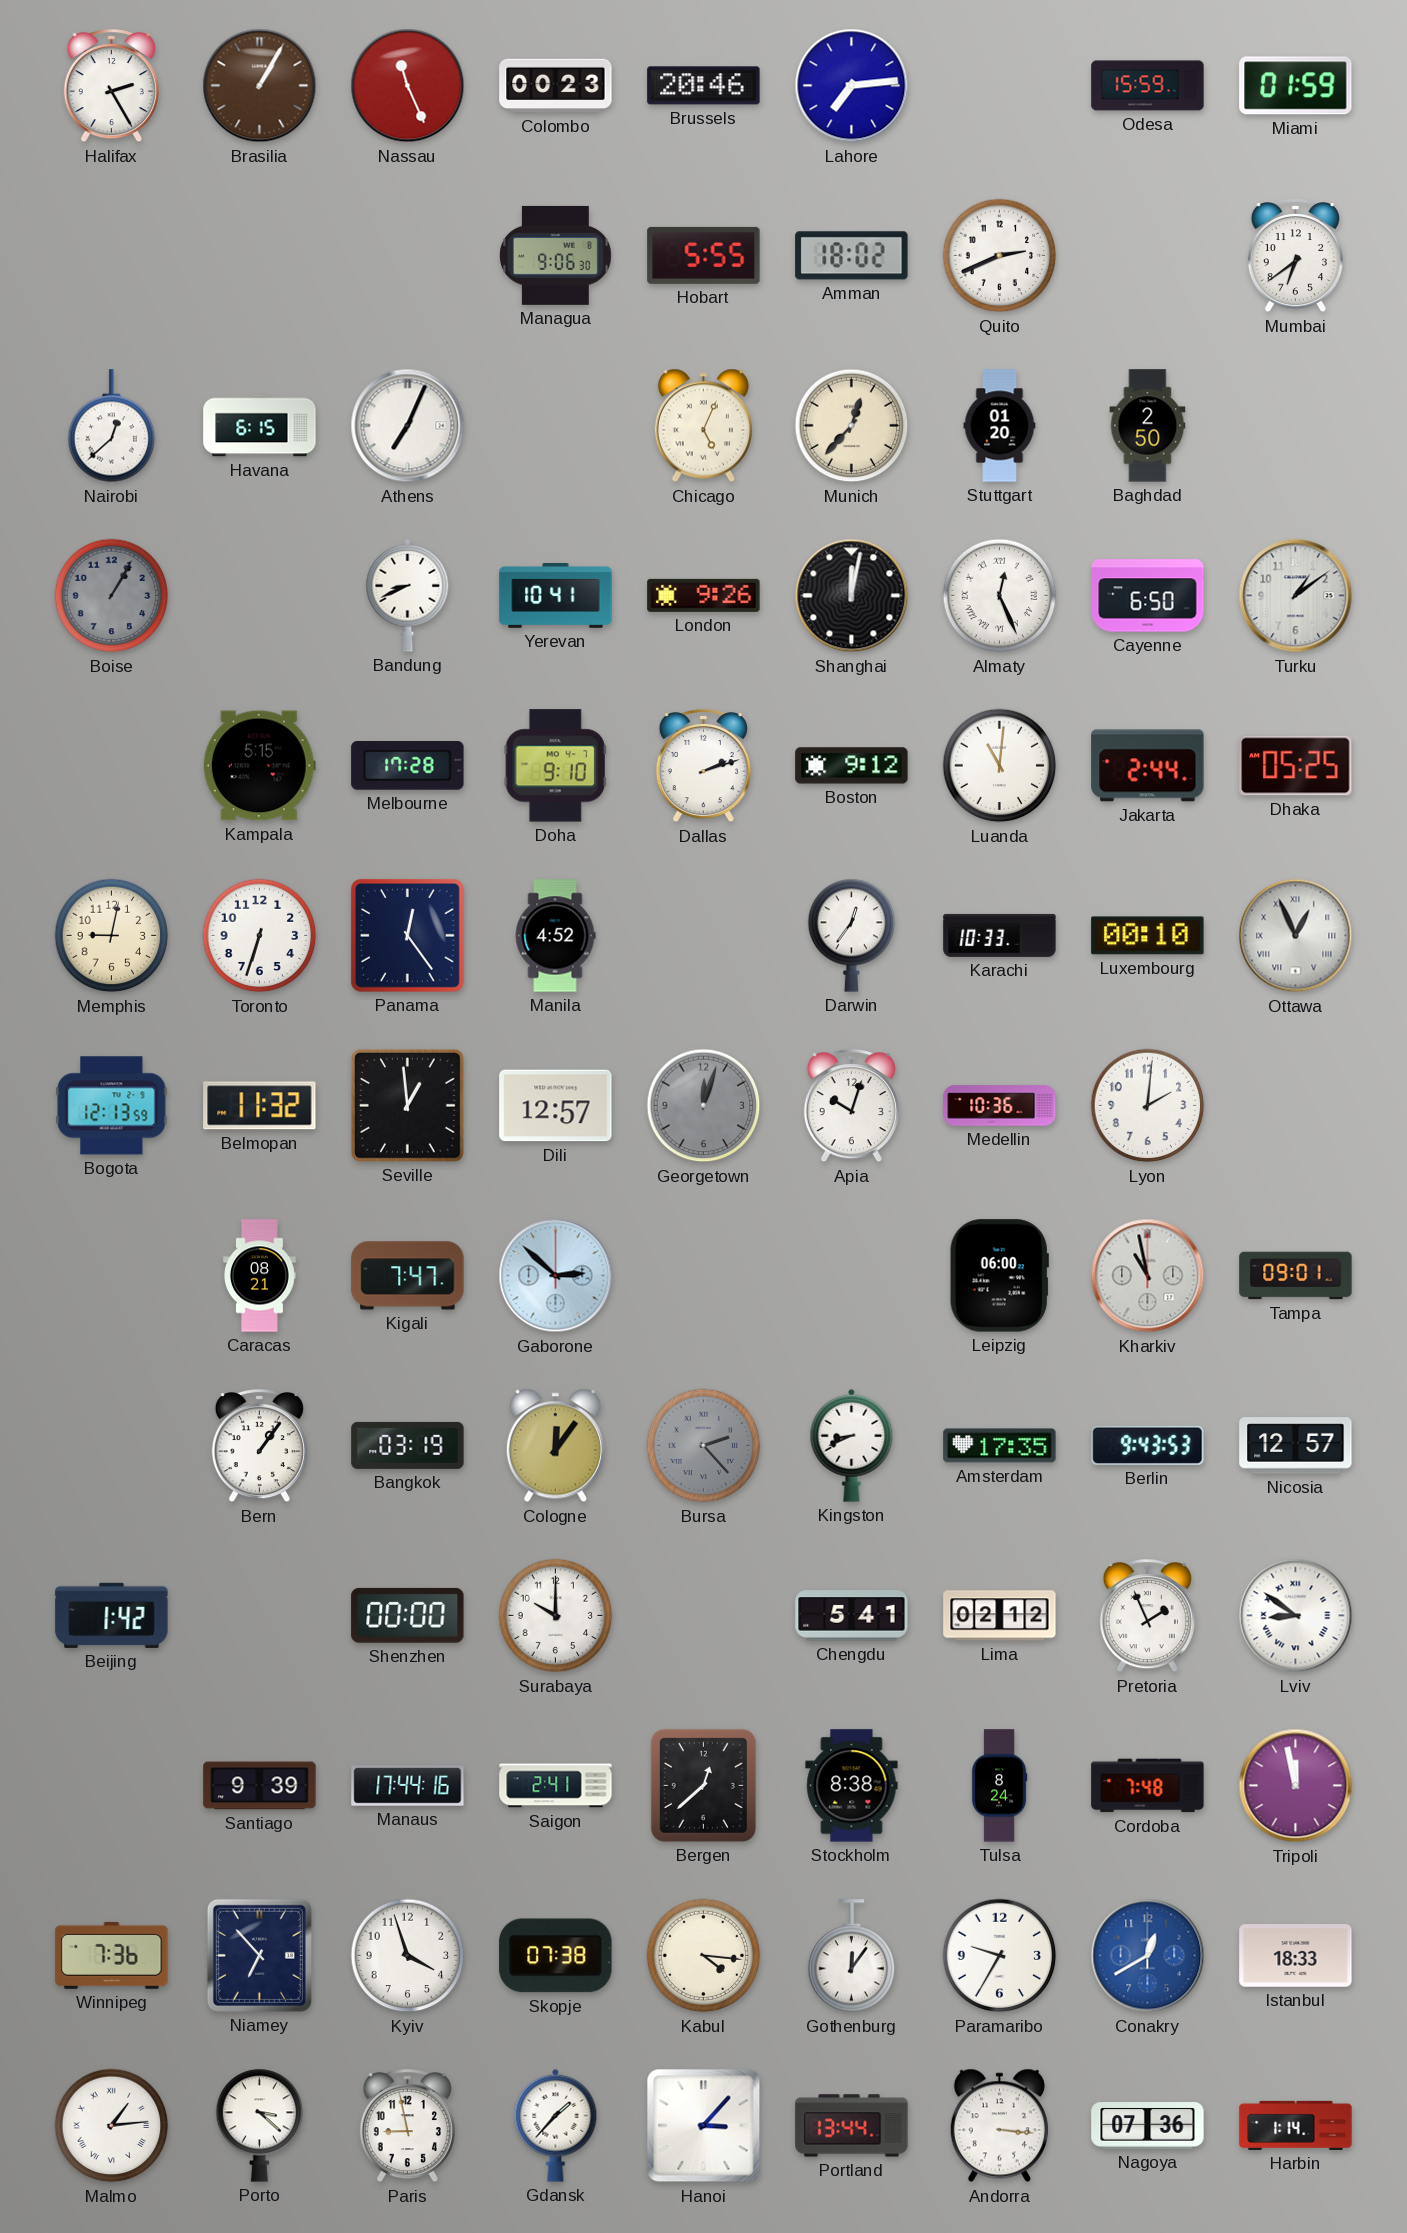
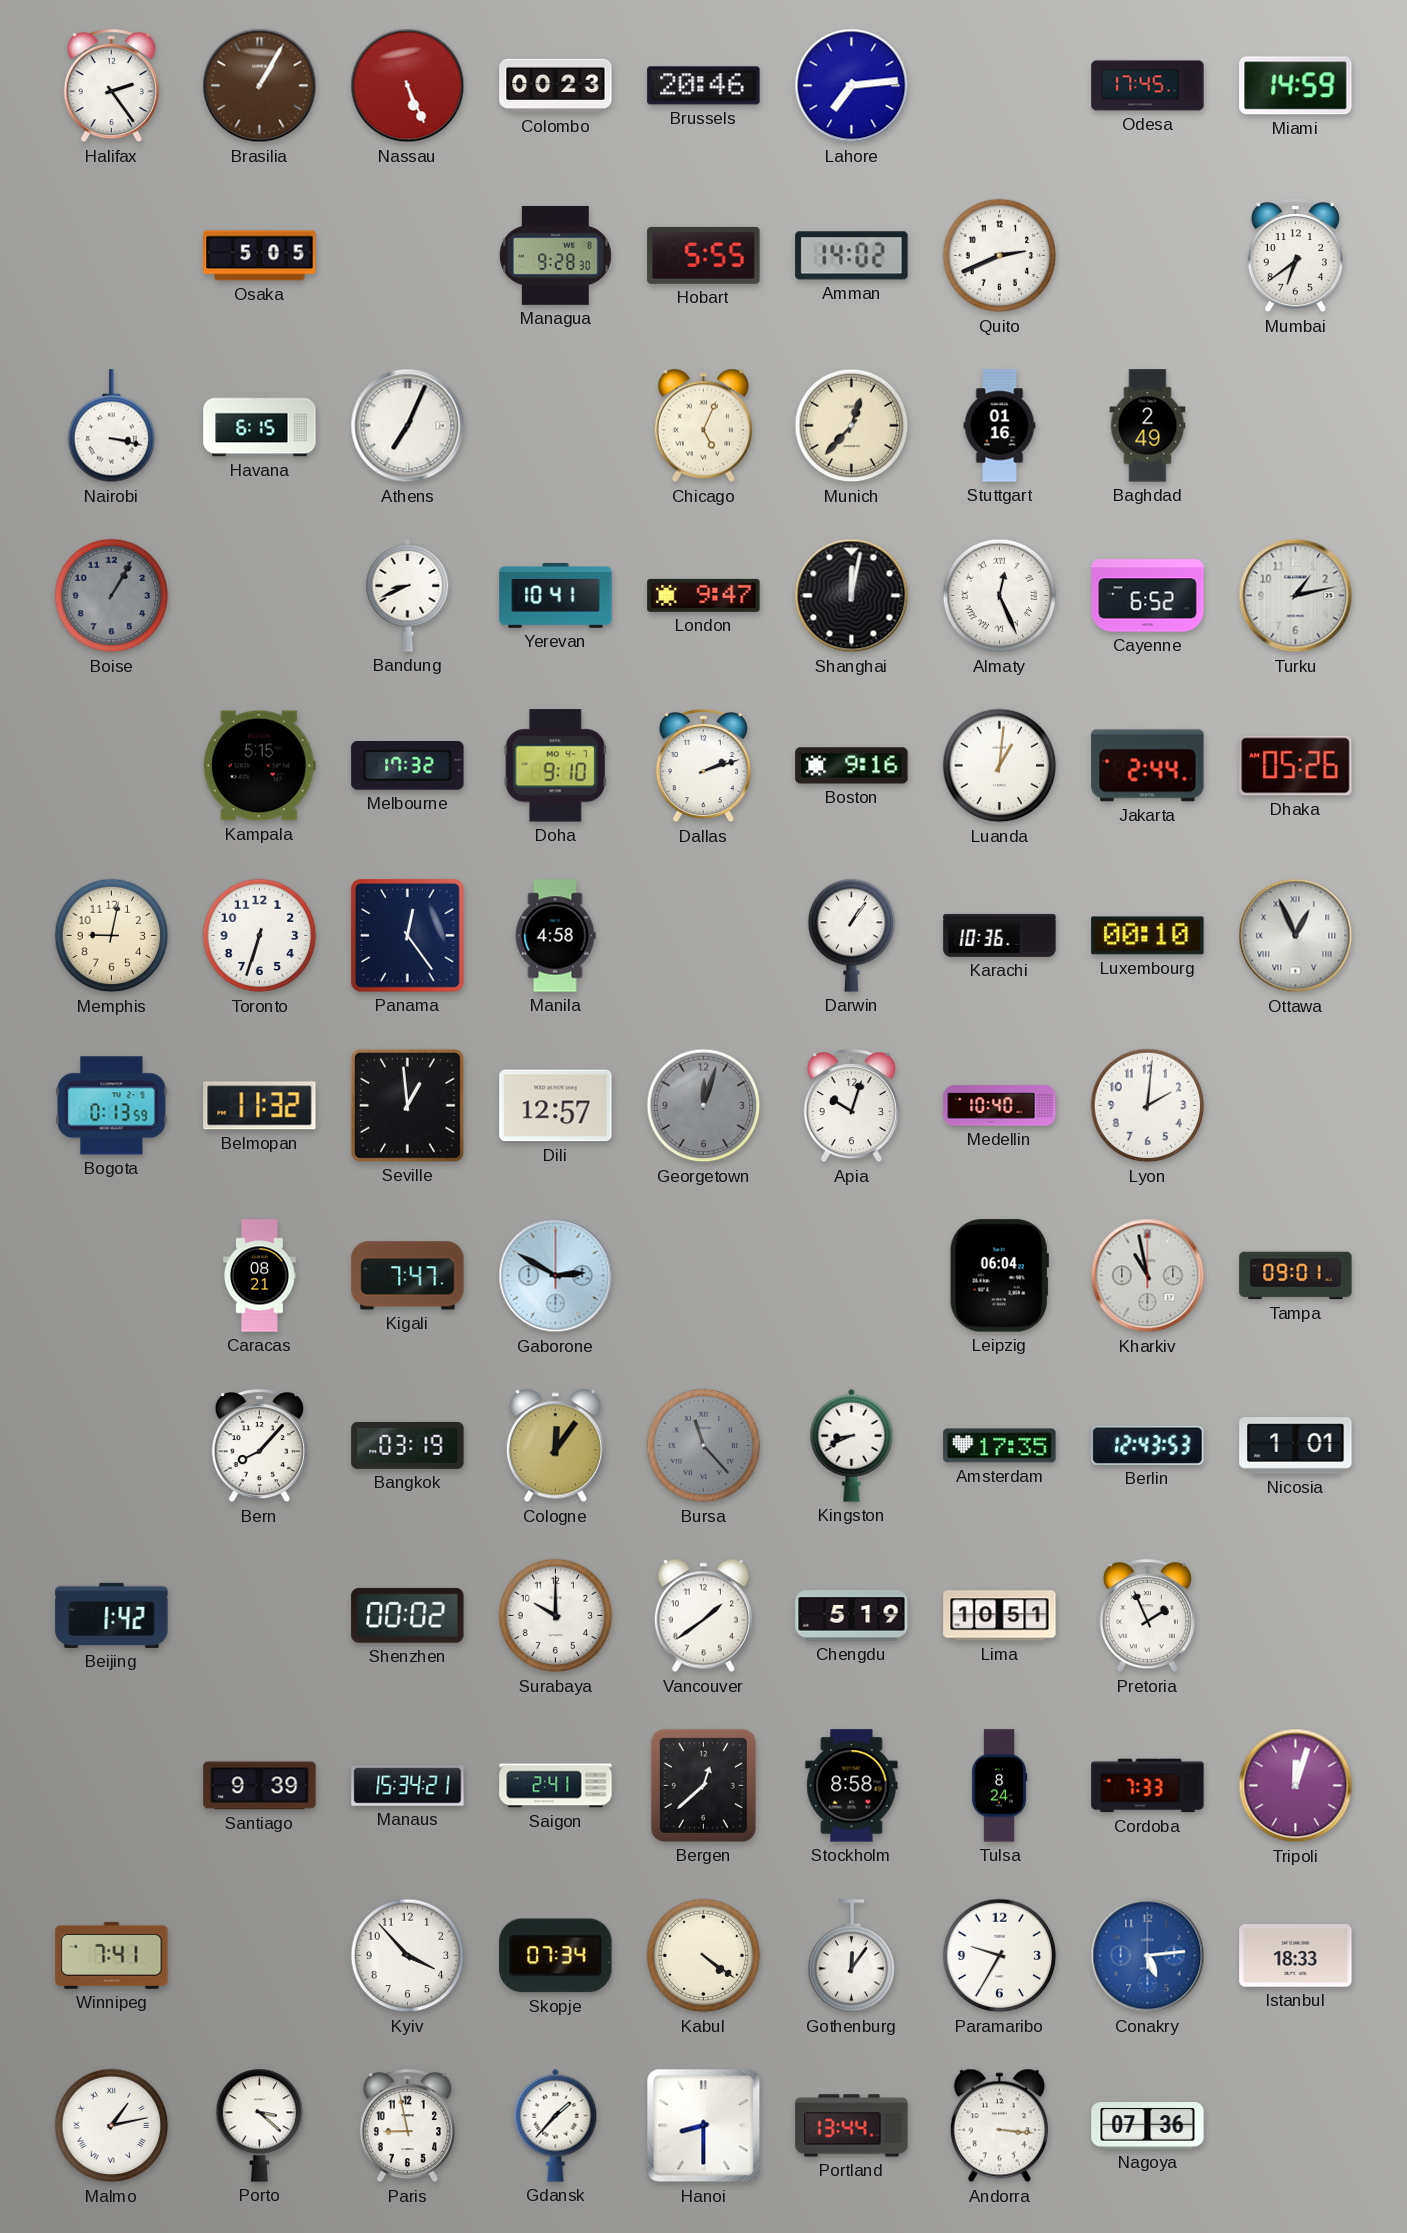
Halifax: 2:25 -> 2:24 (111, 86)
Nassau: 11:26 -> 5:26 (408, 86)
Odesa: 15:59 -> 17:45 (1148, 86)
Miami: 01:59 -> 14:59 (1296, 86)
Osaka: none -> 5:05 (260, 256)
Managua: 9:06 -> 9:28 (556, 255)
Amman: 18:02 -> 14:02 (852, 256)
Nairobi: 12:38 -> 3:17 (112, 426)
Stuttgart: 01:20 -> 01:16 (1000, 426)
Baghdad: 2:50 -> 2:49 (1148, 426)
London: 9:26 -> 9:47 (704, 595)
Cayenne: 6:50 -> 6:52 (1148, 596)
Turku: 1:09 -> 1:13 (1296, 596)
Melbourne: 17:28 -> 17:32 (408, 766)
Boston: 9:12 -> 9:16 (852, 766)
Luanda: 11:01 -> 1:01 (1000, 766)
Dhaka: 05:25 -> 05:26 (1296, 766)
Manila: 4:52 -> 4:58 (555, 936)
Darwin: 12:36 -> 1:06 (852, 935)
Karachi: 10:33 -> 10:36 (1000, 935)
Bogota: 12:13 -> 0:13 (112, 1106)
Medellin: 10:36 -> 10:40 (1000, 1106)
Gaborone: 2:52 -> 2:50 (556, 1276)
Leipzig: 06:00 -> 06:04 (999, 1276)
Bern: 1:06 -> 8:07 (259, 1446)
Bursa: 2:23 -> 11:23 (704, 1446)
Berlin: 9:43 -> 12:43 (1148, 1445)
Nicosia: 12:57 -> 1:01 (1296, 1446)
Shenzhen: 00:00 -> 00:02 (408, 1615)
Vancouver: none -> 1:39 (703, 1616)
Chengdu: 5:41 -> 5:19 (852, 1616)
Lima: 02:12 -> 10:51 (1000, 1616)
Lviv: 8:51 -> none (1296, 1616)
Manaus: 17:44 -> 15:34 (408, 1786)
Stockholm: 8:38 -> 8:58 (852, 1786)
Cordoba: 7:48 -> 7:33 (1148, 1786)
Tripoli: 11:58 -> 12:03 (1296, 1786)
Winnipeg: 7:36 -> 7:41 (112, 1955)
Niamey: 6:53 -> none (259, 1955)
Kyiv: 3:57 -> 3:53 (408, 1956)
Skopje: 07:38 -> 07:34 (556, 1956)
Kabul: 4:16 -> 4:21 (704, 1956)
Conakry: 12:40 -> 5:14 (1148, 1956)
Malmo: 1:14 -> 1:13 (112, 2126)
Hanoi: 3:07 -> 8:30 (704, 2126)
Harbin: 1:14 -> none (1296, 2125)
